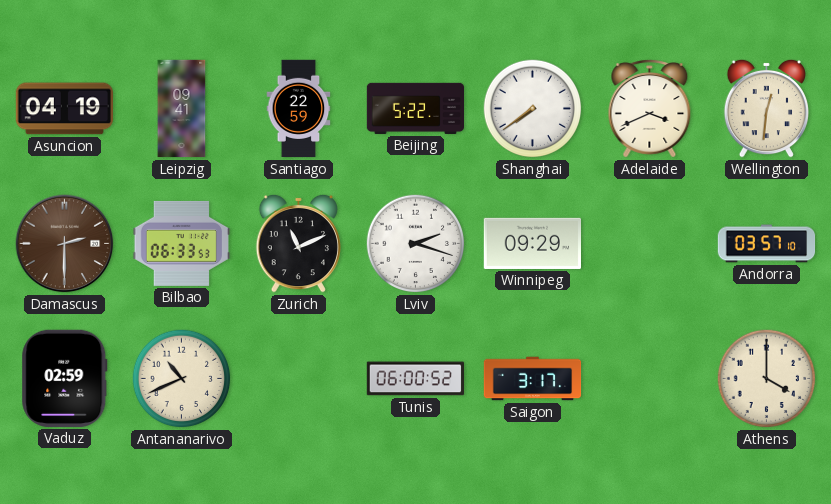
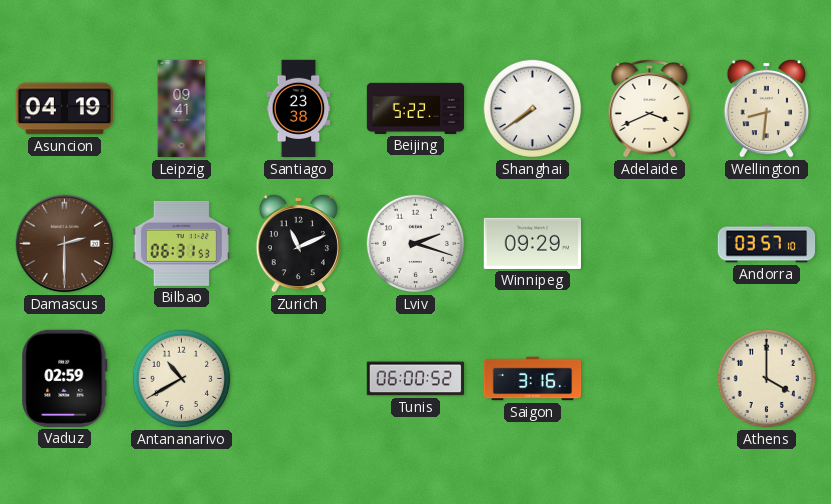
Santiago: 22:59 -> 23:38 (299, 109)
Wellington: 12:31 -> 8:31 (766, 108)
Bilbao: 06:33 -> 06:31 (181, 243)
Antananarivo: 10:41 -> 10:40 (182, 379)
Saigon: 3:17 -> 3:16 (533, 379)
